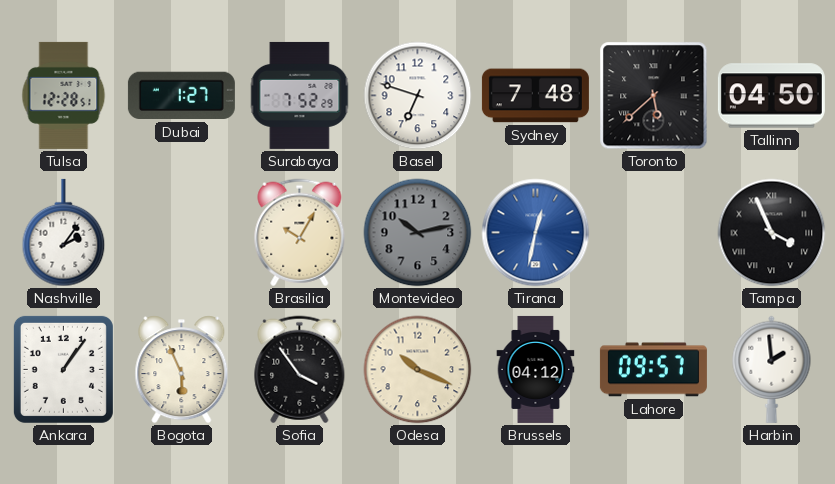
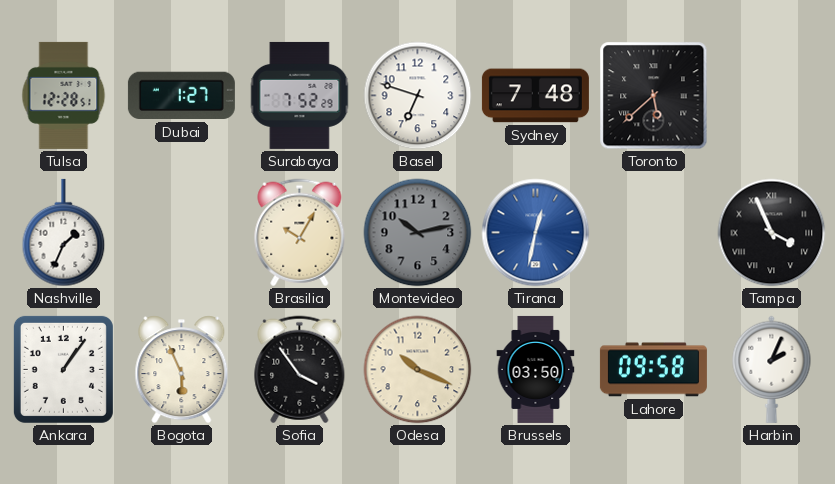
Tallinn: 04:50 -> none (771, 96)
Nashville: 2:06 -> 1:34 (64, 233)
Brussels: 04:12 -> 03:50 (536, 369)
Lahore: 09:57 -> 09:58 (653, 370)
Harbin: 1:59 -> 2:04 (772, 369)
